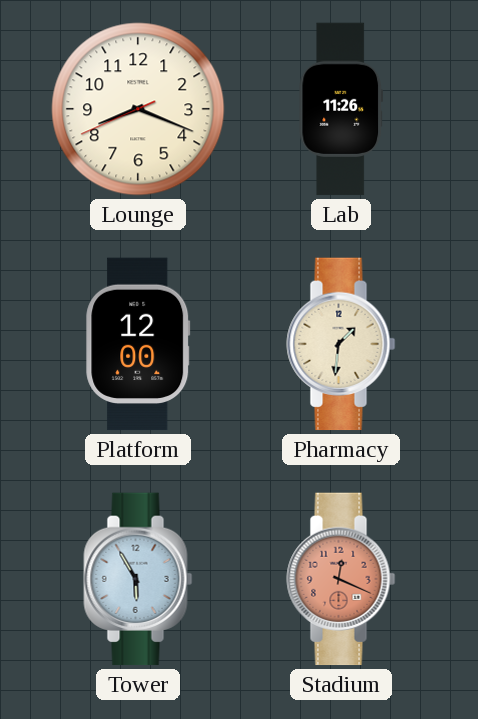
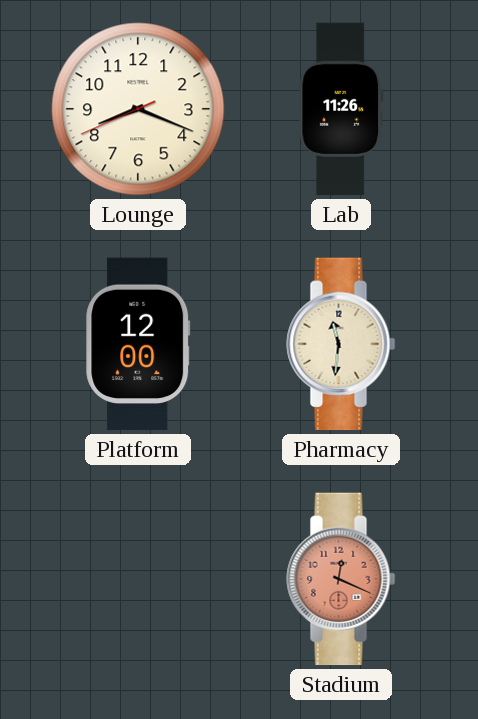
Pharmacy: 1:31 -> 11:31 (341, 344)
Tower: 5:55 -> none (138, 579)
